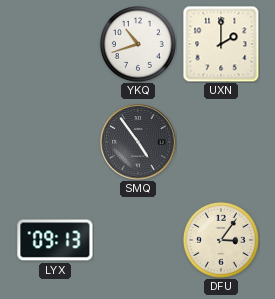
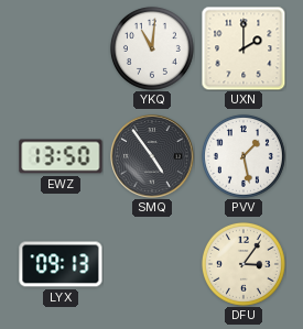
YKQ: 10:42 -> 11:01 (152, 48)
EWZ: none -> 13:50 (61, 156)
PVV: none -> 1:28 (244, 156)
